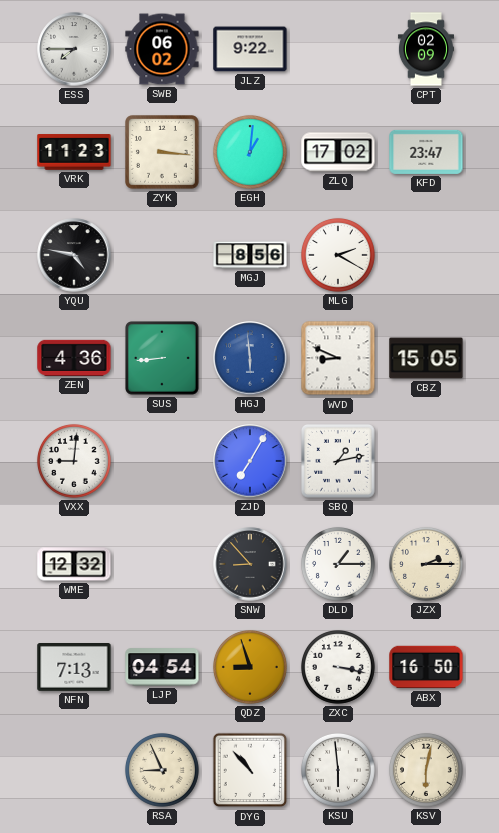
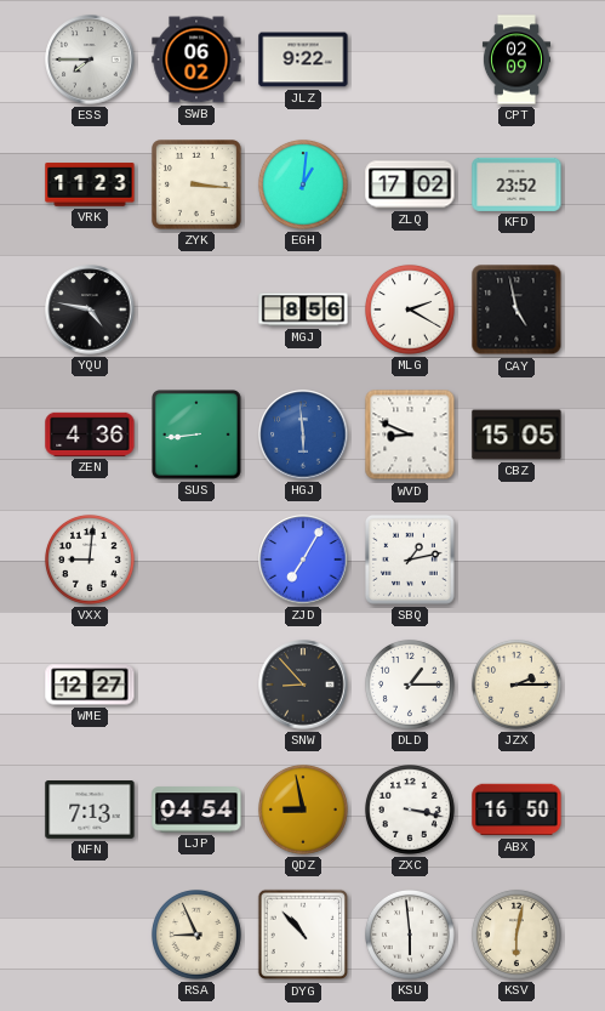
KFD: 23:47 -> 23:52 (516, 184)
CAY: none -> 4:58 (516, 309)
WME: 12:32 -> 12:27 (90, 685)
QDZ: 8:57 -> 8:58 (303, 810)
